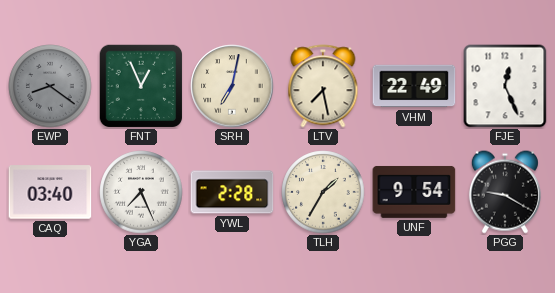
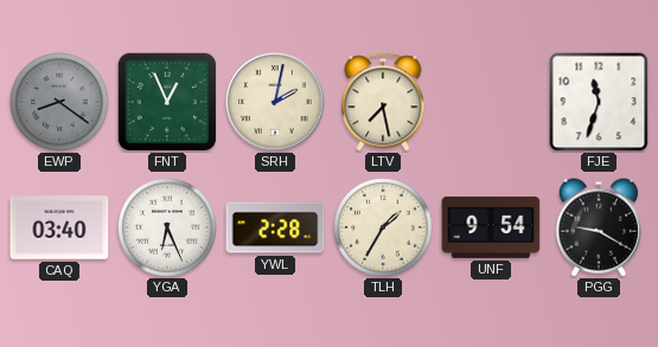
SRH: 7:02 -> 2:02 (275, 102)
VHM: 22:49 -> none (414, 86)
FJE: 12:26 -> 11:33 (599, 102)
YGA: 7:26 -> 6:26 (167, 227)
